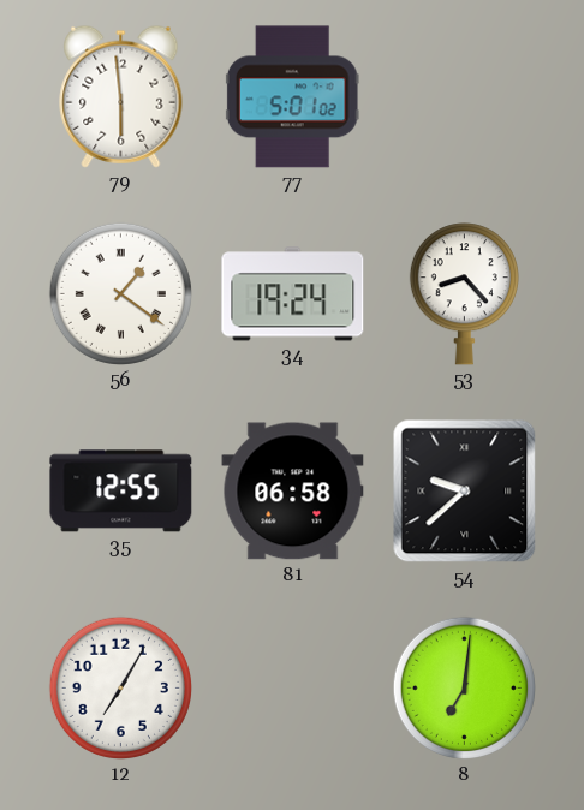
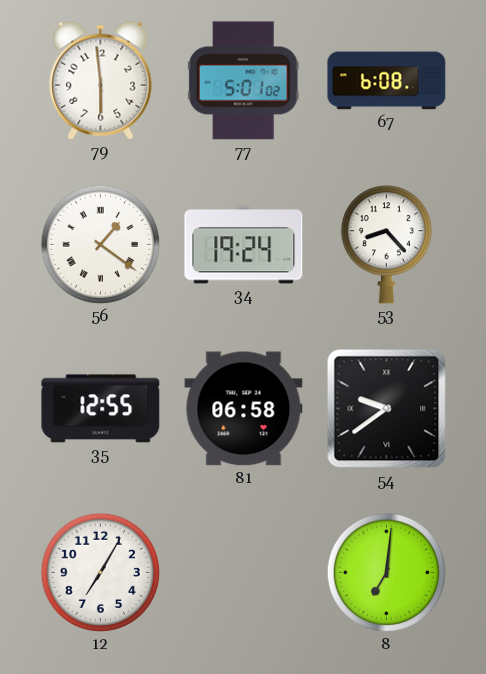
67: none -> 6:08 (387, 81)
54: 9:38 -> 9:39 (387, 409)
